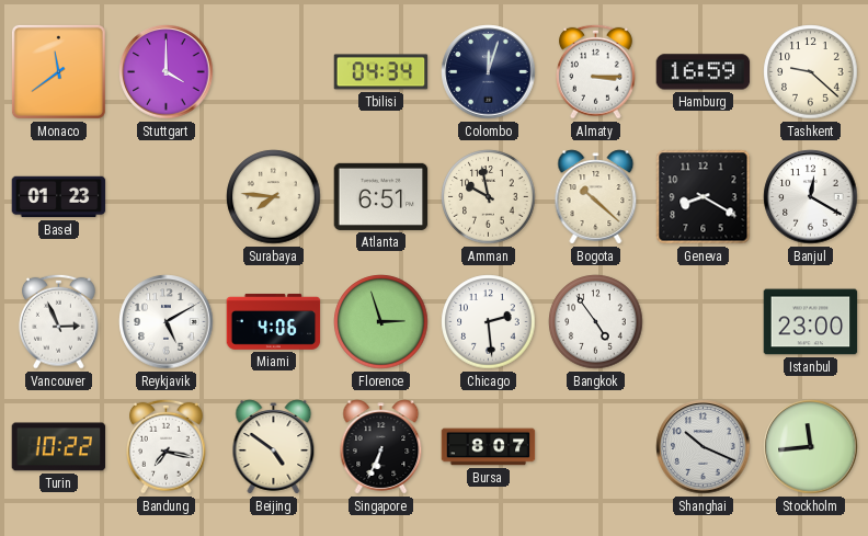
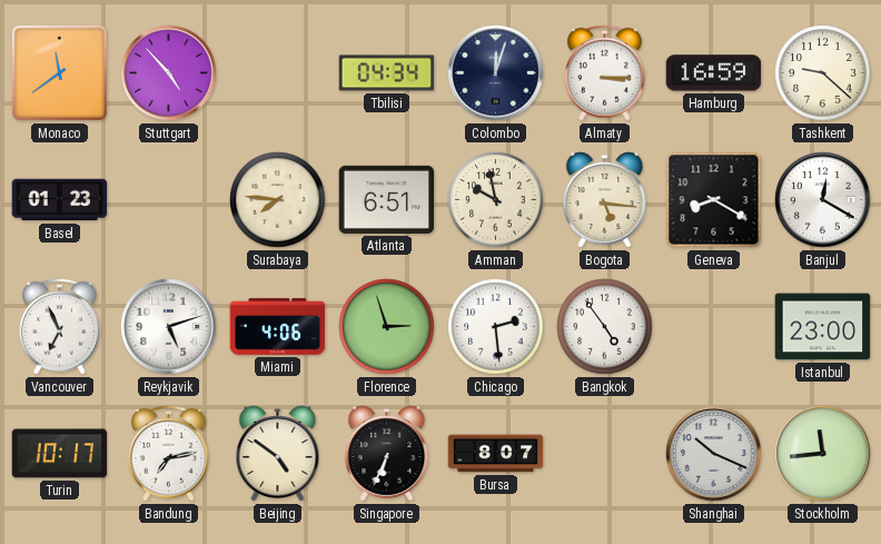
Stuttgart: 4:00 -> 4:53 (169, 73)
Bogota: 10:22 -> 5:16 (605, 200)
Vancouver: 2:56 -> 6:56 (60, 326)
Reykjavik: 5:10 -> 5:12 (169, 327)
Turin: 10:22 -> 10:17 (60, 454)
Bandung: 7:17 -> 7:13 (169, 453)
